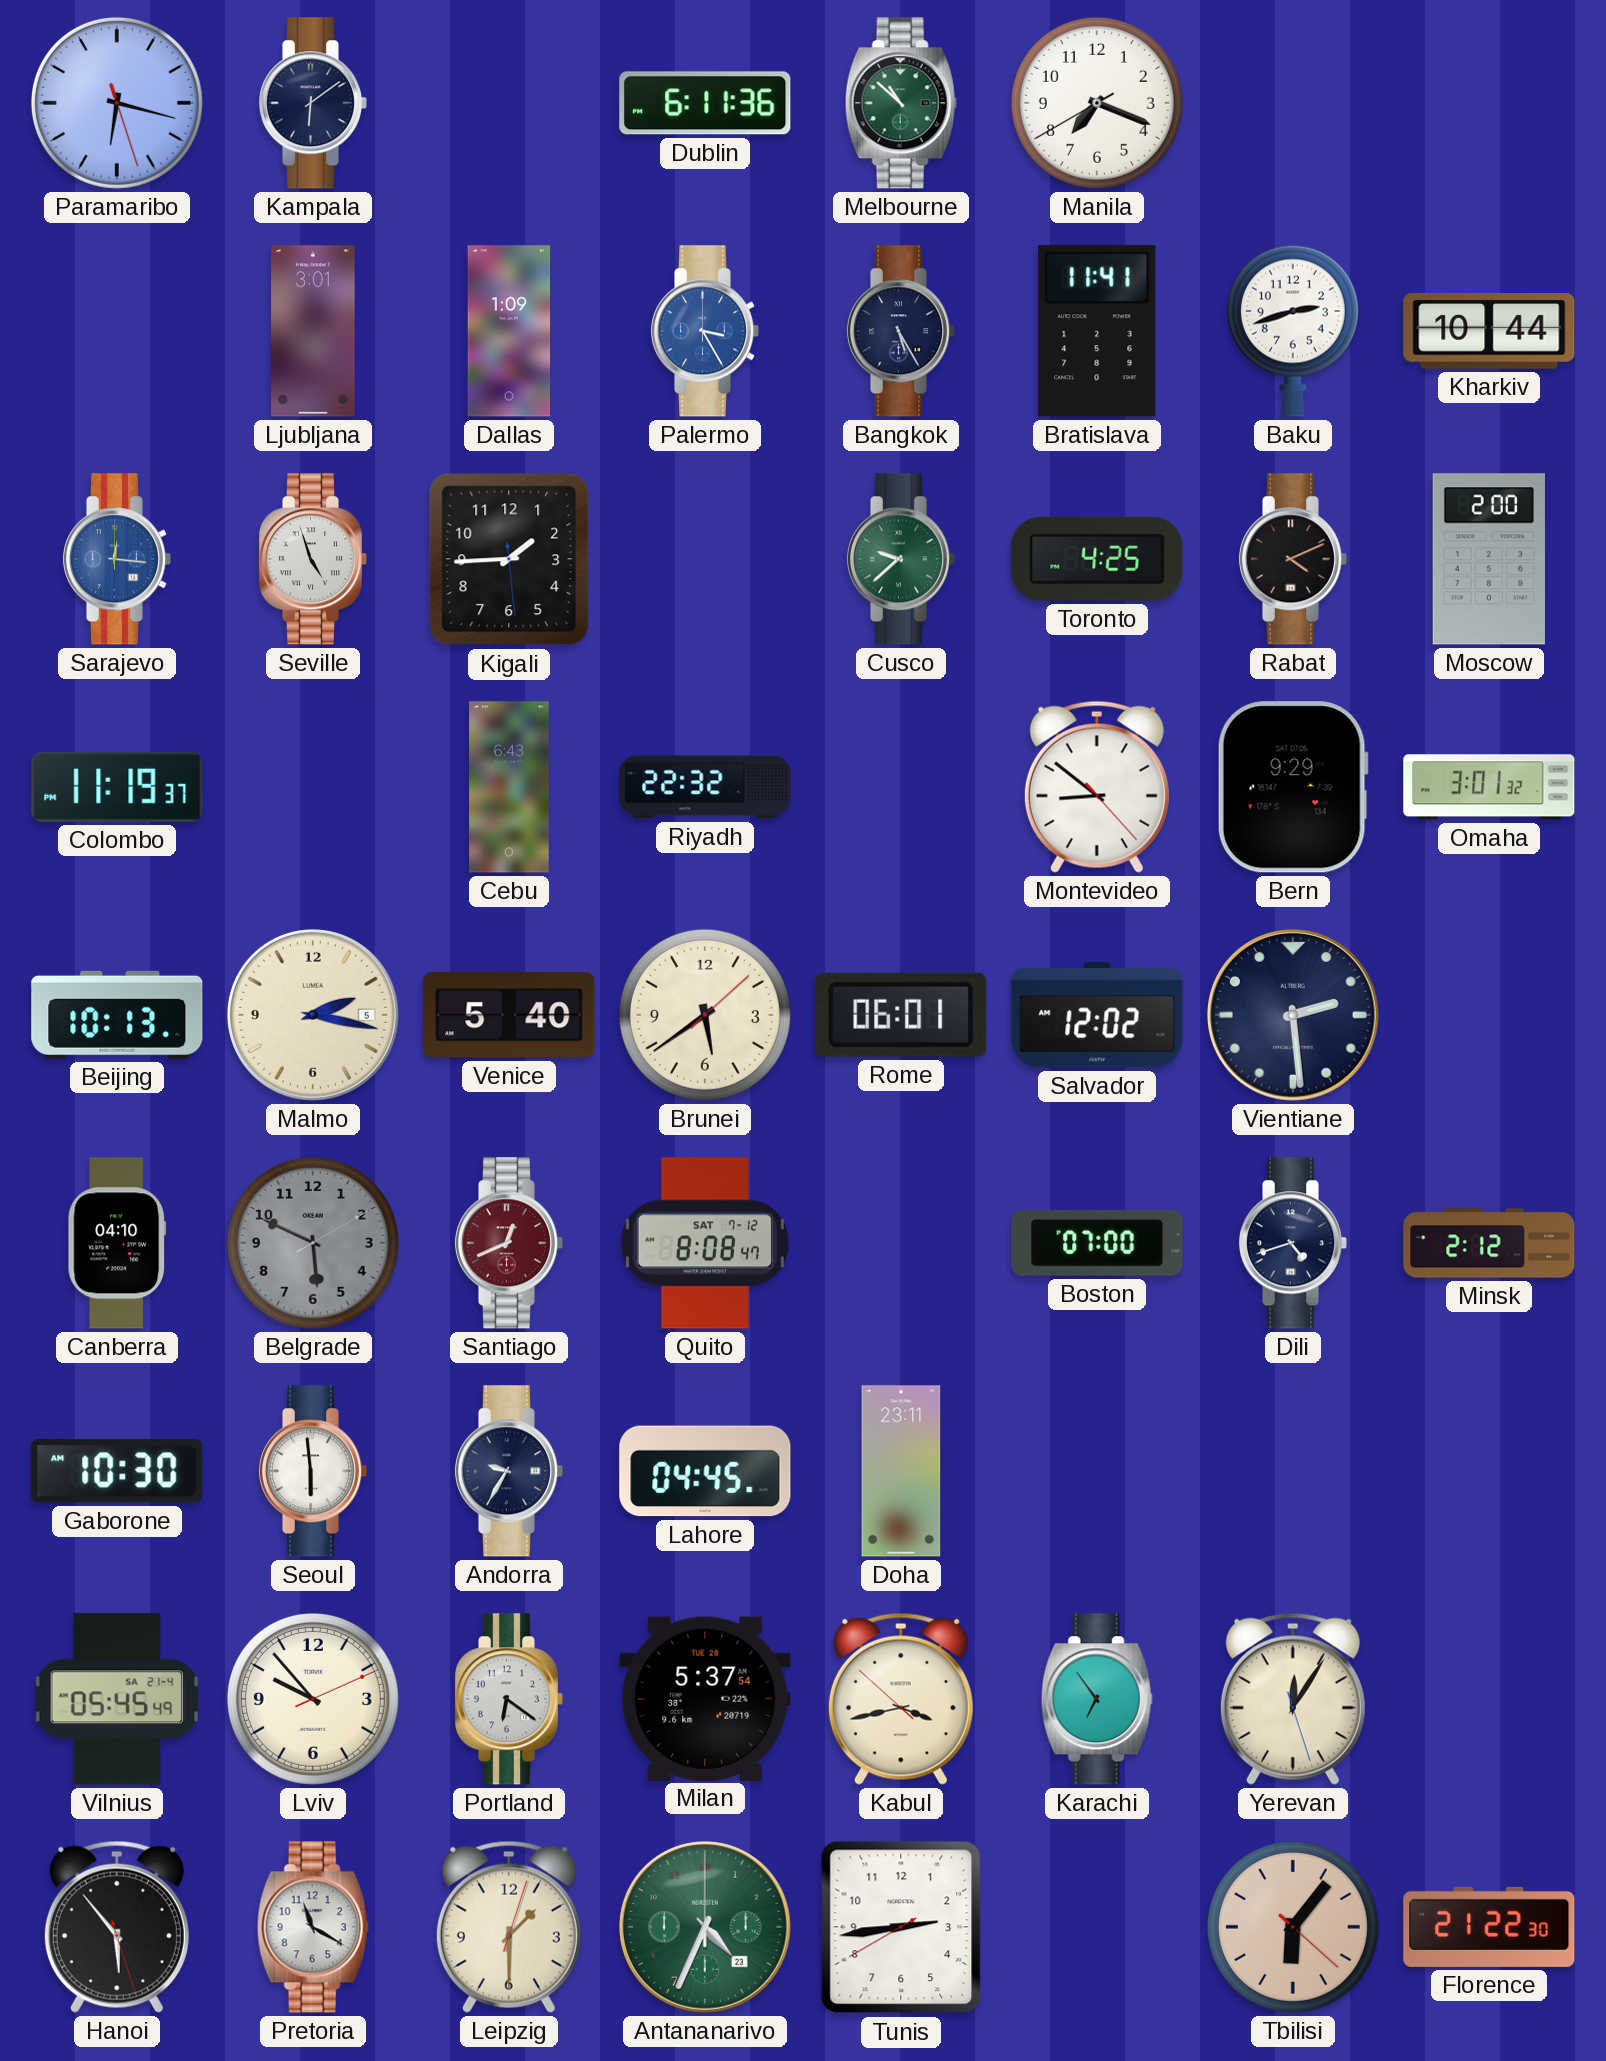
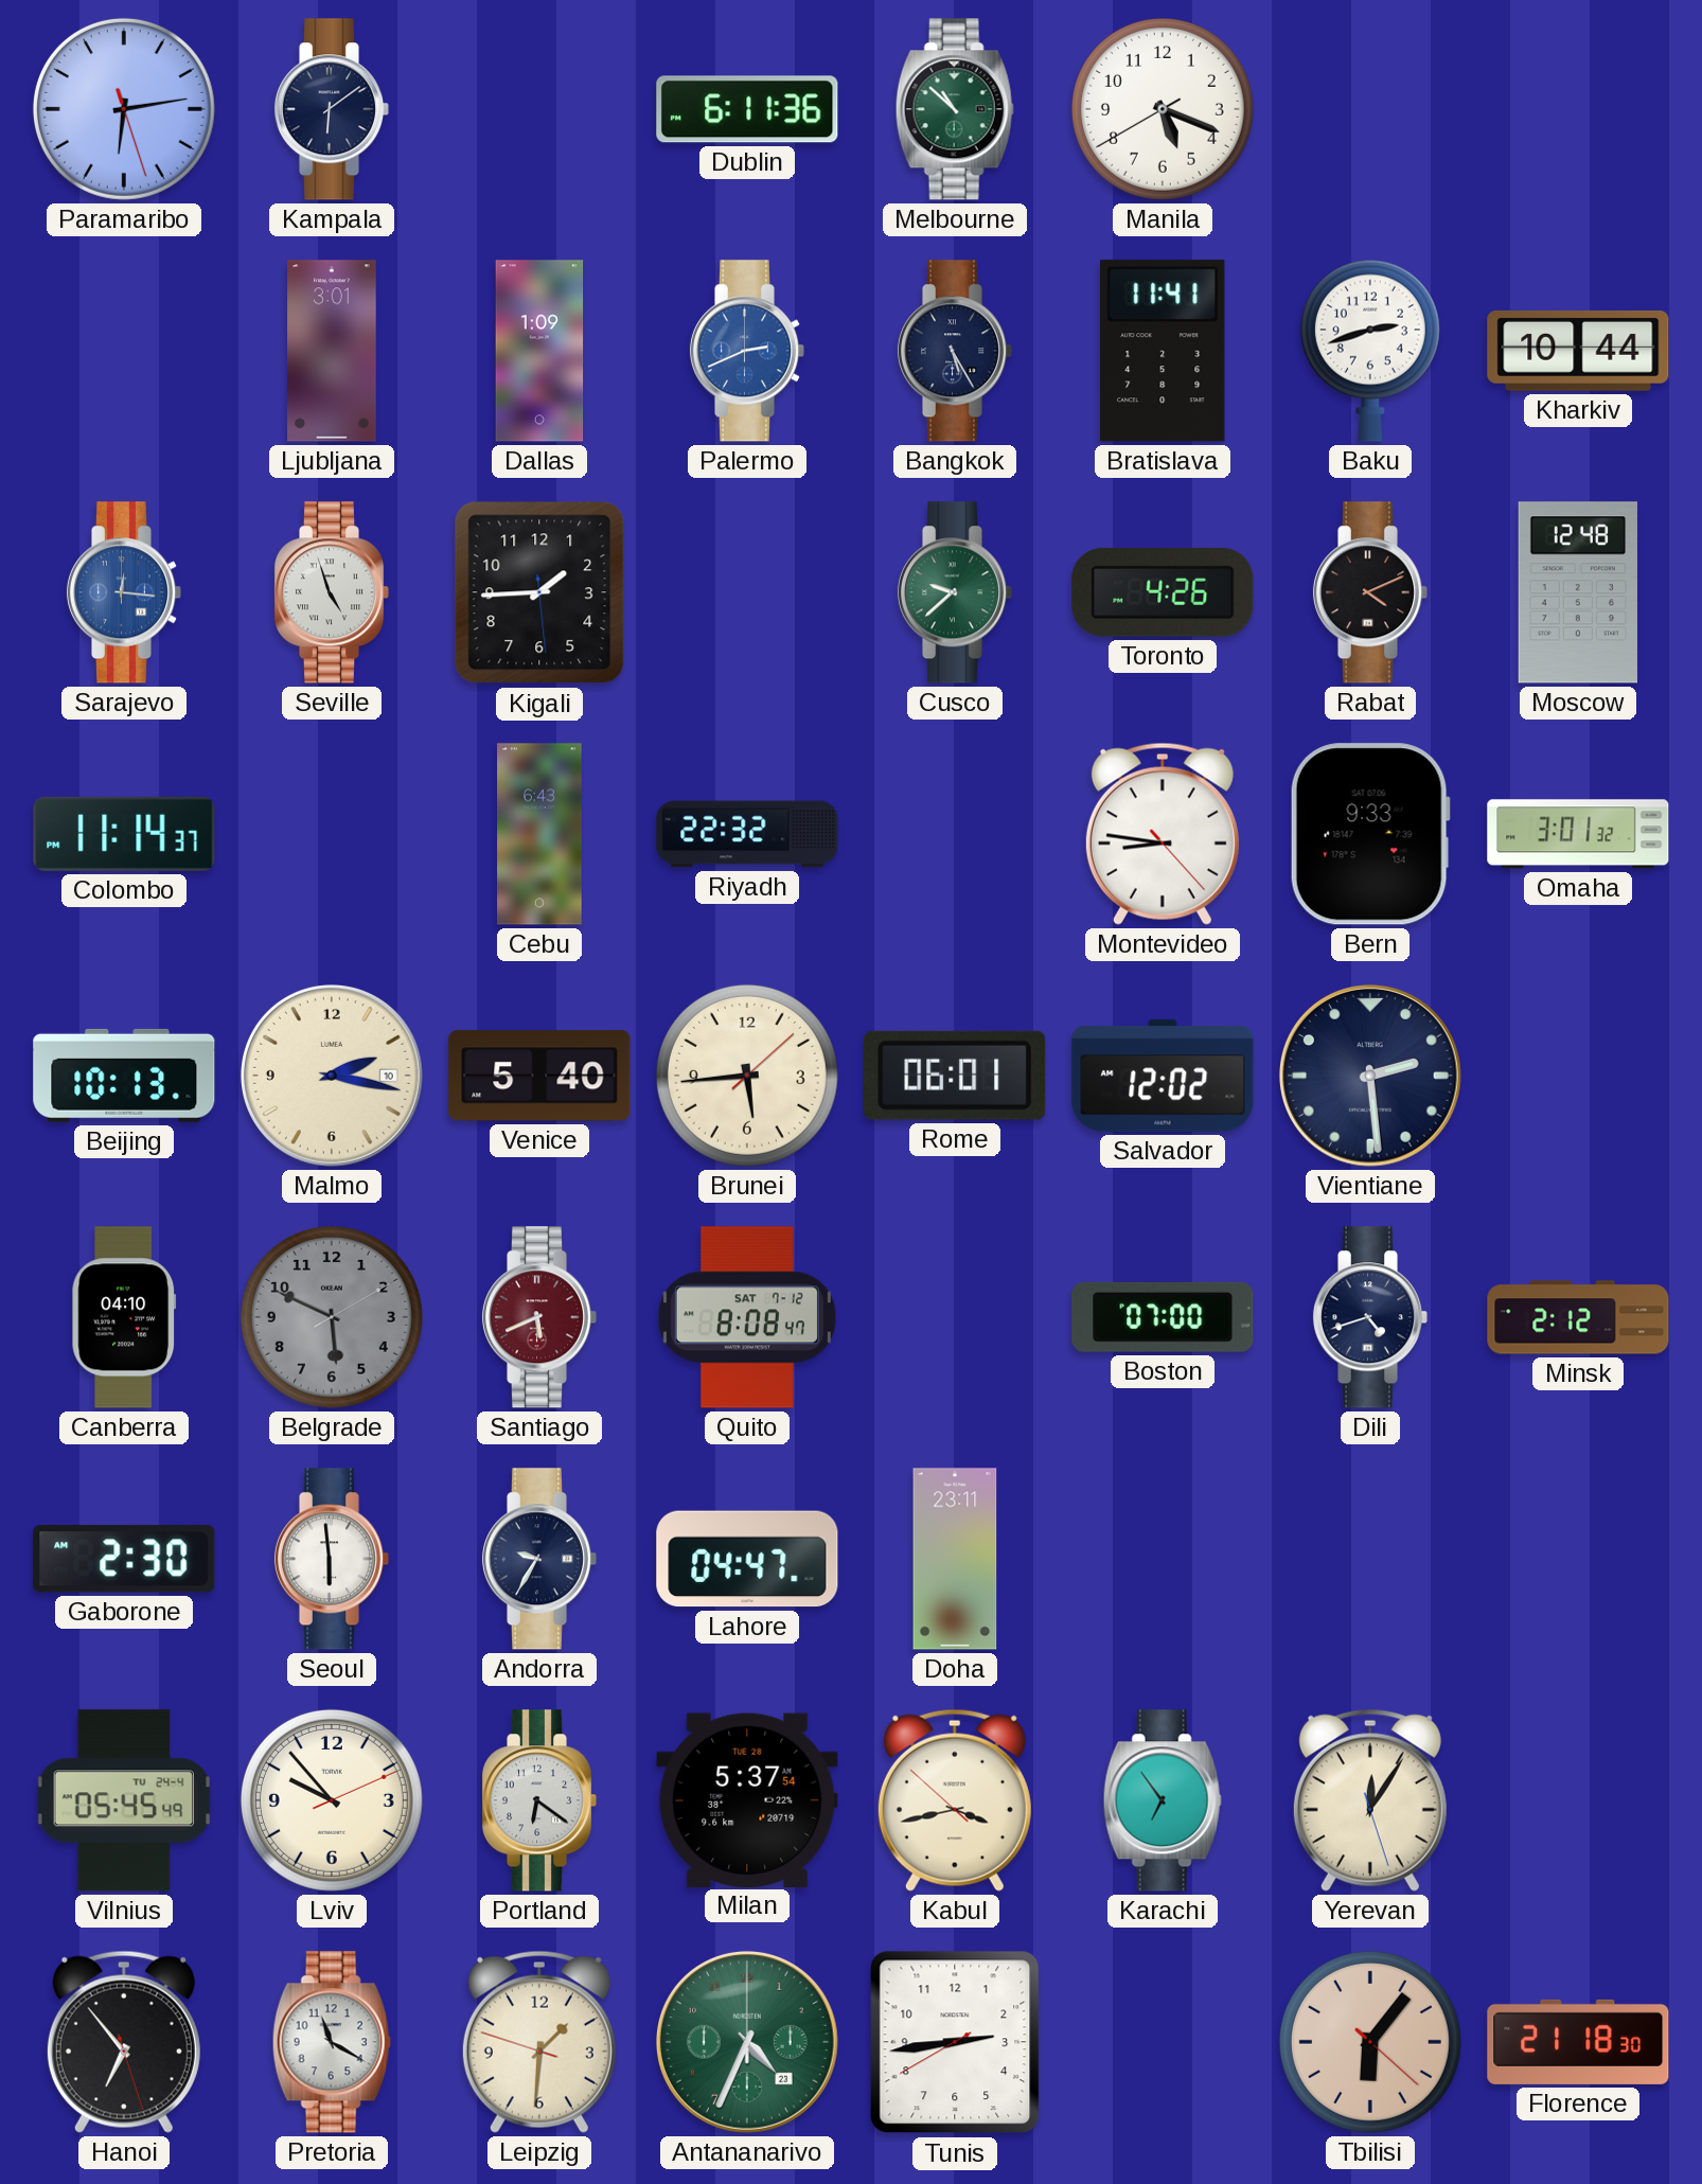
Paramaribo: 6:17 -> 6:13 (124, 109)
Manila: 7:18 -> 5:18 (1163, 109)
Palermo: 3:25 -> 2:41 (747, 351)
Toronto: 4:25 -> 4:26 (1163, 592)
Moscow: 2:00 -> 12:48 (1578, 592)
Colombo: 11:19 -> 11:14 (124, 834)
Montevideo: 8:51 -> 8:46 (1163, 834)
Bern: 9:29 -> 9:33 (1370, 834)
Malmo date: 5 -> 10 (332, 1076)
Brunei: 5:39 -> 5:44 (747, 1076)
Santiago: 12:41 -> 5:41 (539, 1317)
Gaborone: 10:30 -> 2:30 (124, 1559)
Lahore: 04:45 -> 04:47 (747, 1559)
Vilnius date: SA 21-4 -> TU 24-4 (124, 1800)
Hanoi: 5:53 -> 6:53 (124, 2042)
Leipzig: 1:30:03 -> 1:30:48 (539, 2042)
Florence: 21:22 -> 21:18 (1578, 2042)
